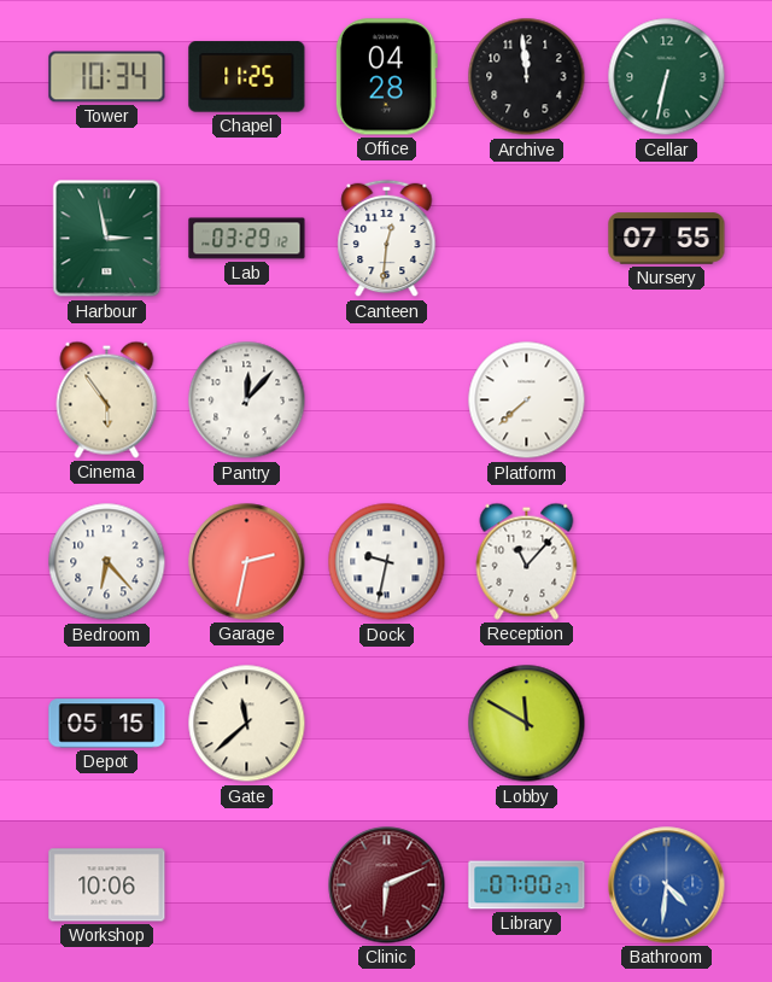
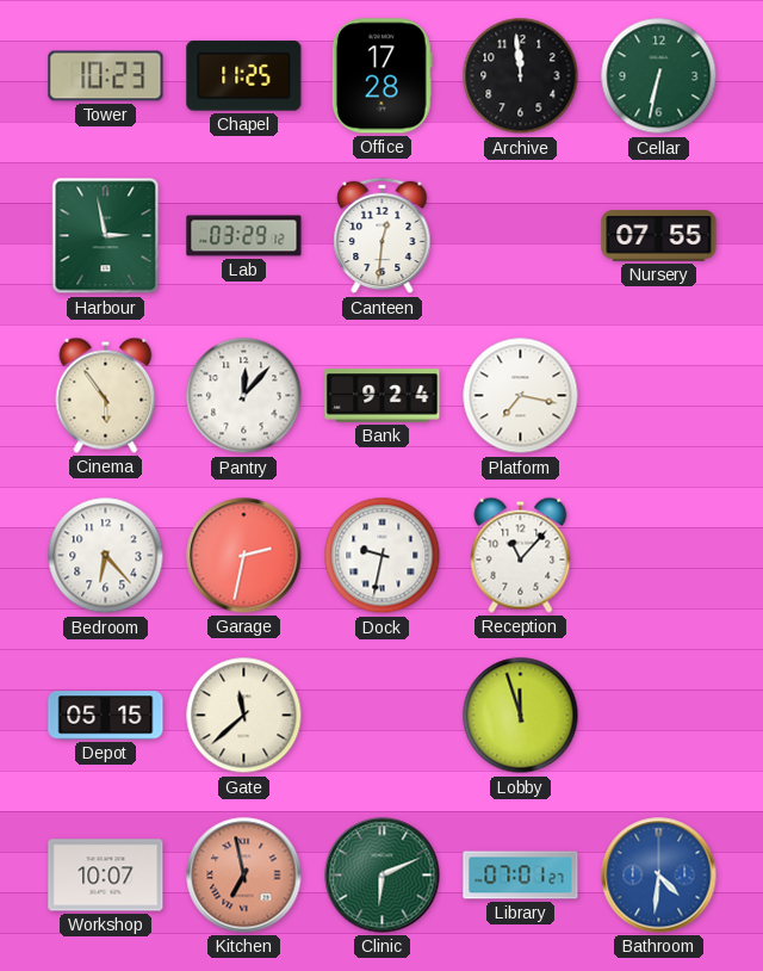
Tower: 10:34 -> 10:23 (106, 76)
Office: 04:28 -> 17:28 (381, 76)
Bank: none -> 9:24 (383, 396)
Platform: 7:38 -> 7:17 (521, 396)
Lobby: 11:50 -> 11:57 (521, 716)
Workshop: 10:06 -> 10:07 (106, 876)
Kitchen: none -> 6:58 (244, 876)
Clinic dial: burgundy -> green (383, 876)
Library: 07:00 -> 07:01 (521, 876)
